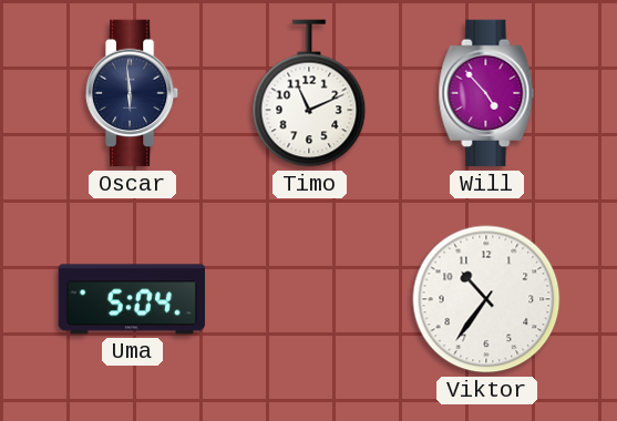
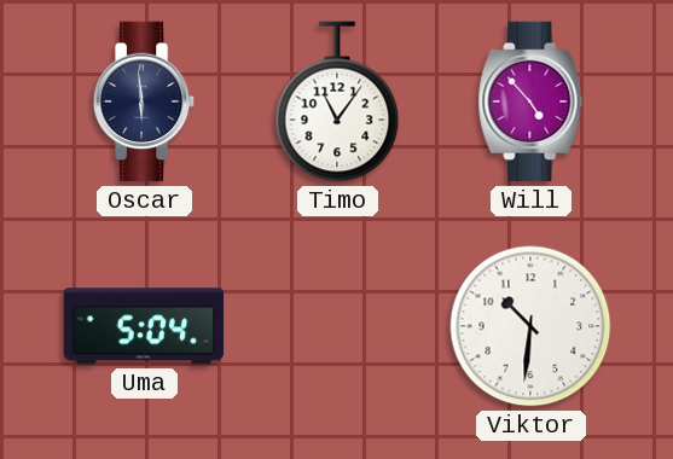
Timo: 11:11 -> 11:06 (337, 101)
Viktor: 10:36 -> 10:31 (530, 326)
